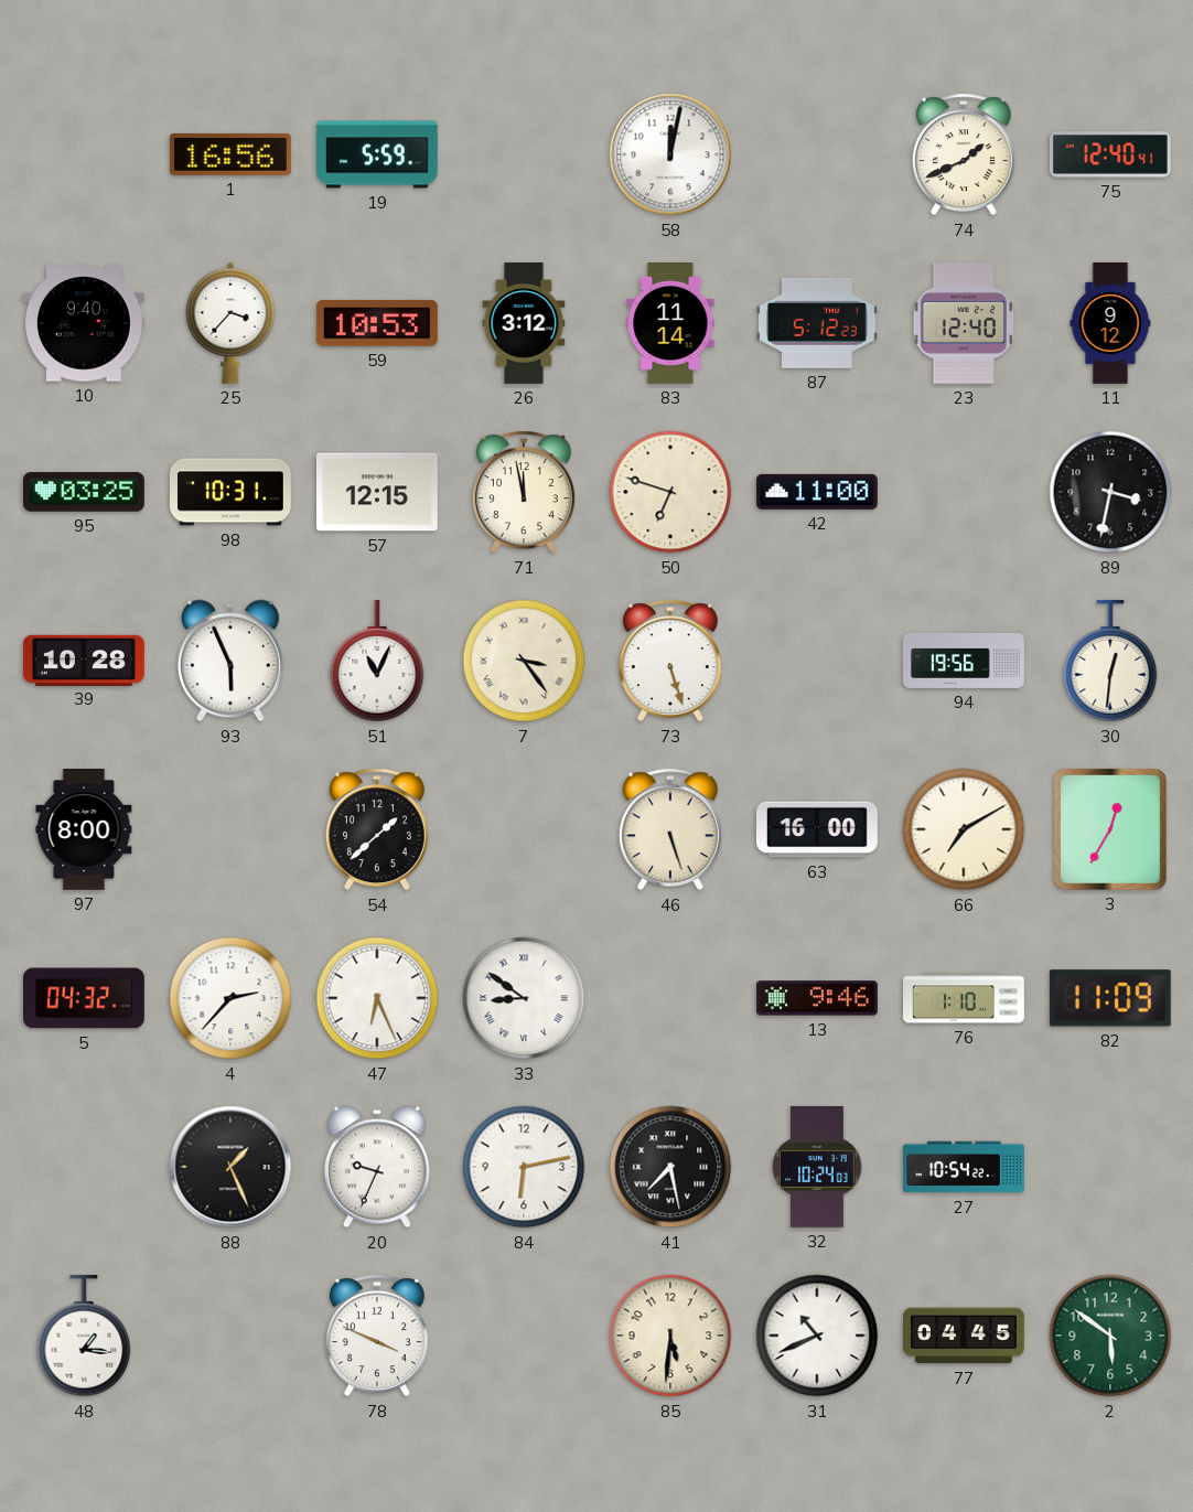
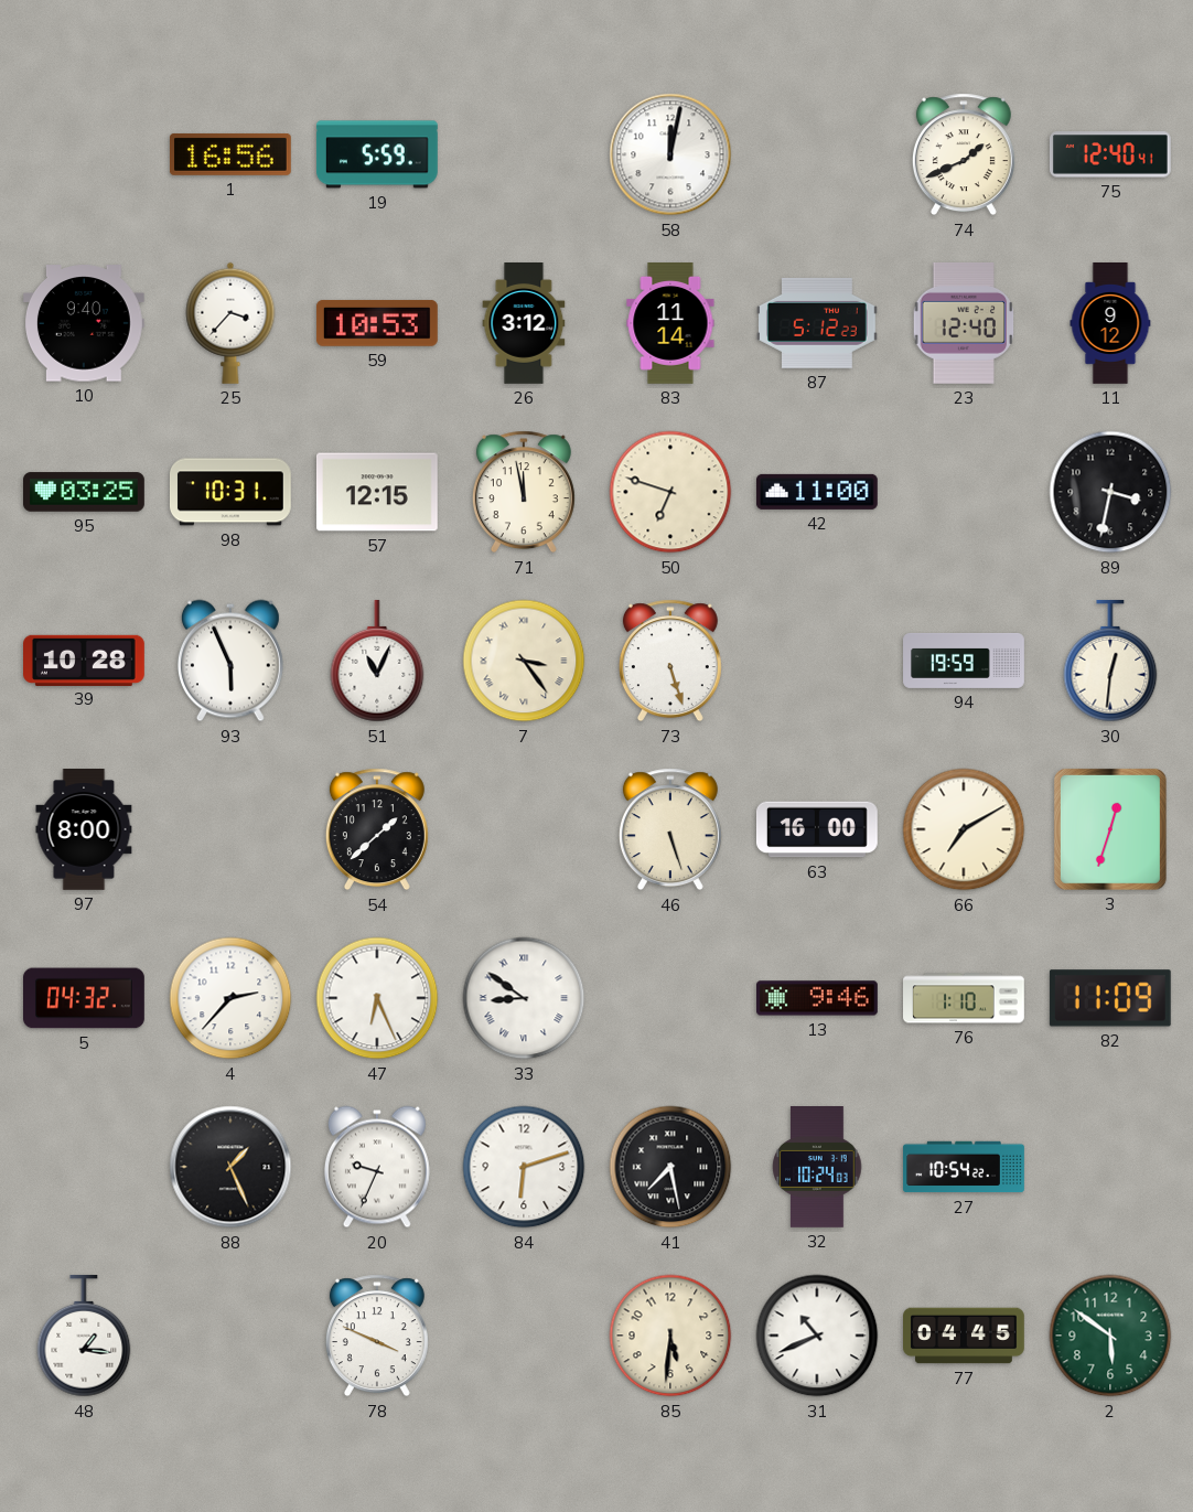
94: 19:56 -> 19:59 (964, 661)
3: 12:35 -> 12:33 (1110, 829)
84: 6:13 -> 6:12 (524, 1167)
